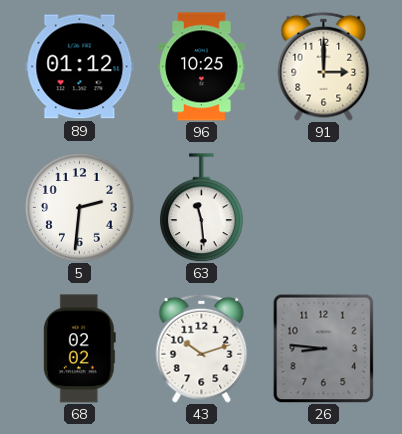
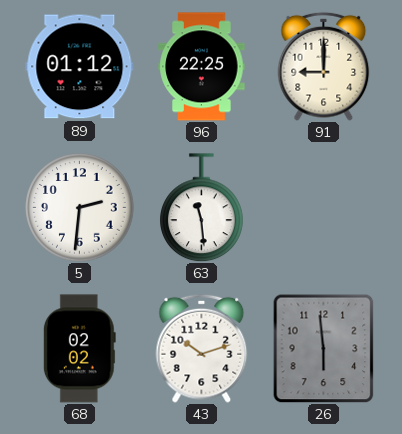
96: 10:25 -> 22:25 (202, 67)
91: 3:00 -> 9:00 (324, 66)
26: 8:46 -> 5:59 (324, 348)
